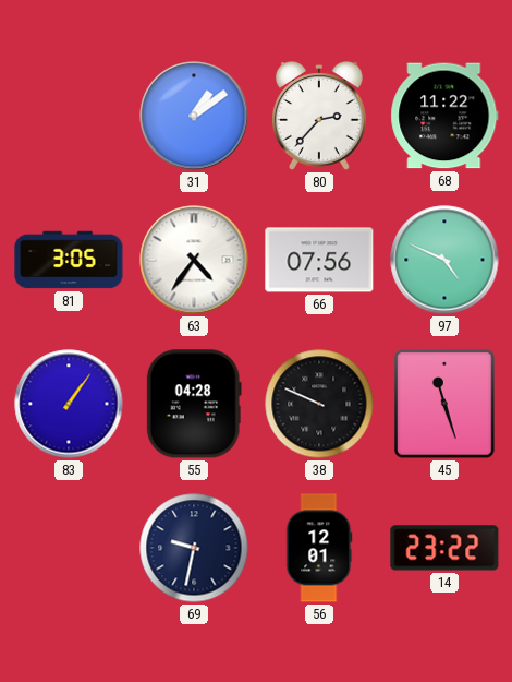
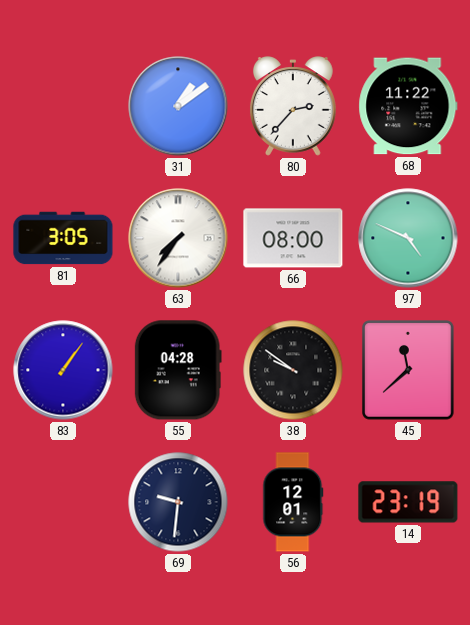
63: 4:36 -> 7:36 (178, 238)
66: 07:56 -> 08:00 (293, 238)
38: 9:49 -> 9:51 (293, 370)
45: 11:27 -> 11:38 (408, 370)
69: 9:32 -> 9:31 (178, 502)
14: 23:22 -> 23:19 (408, 502)
